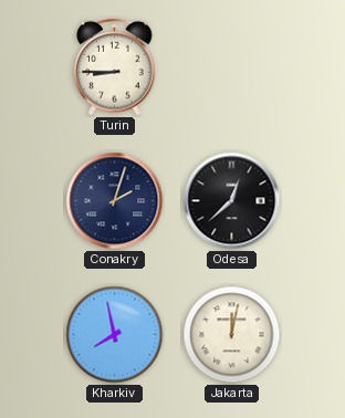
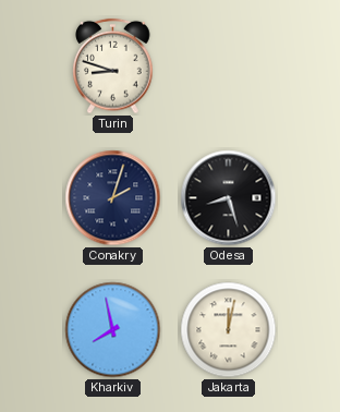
Turin: 8:45 -> 8:48 (113, 66)
Odesa: 12:38 -> 8:27 (229, 198)
